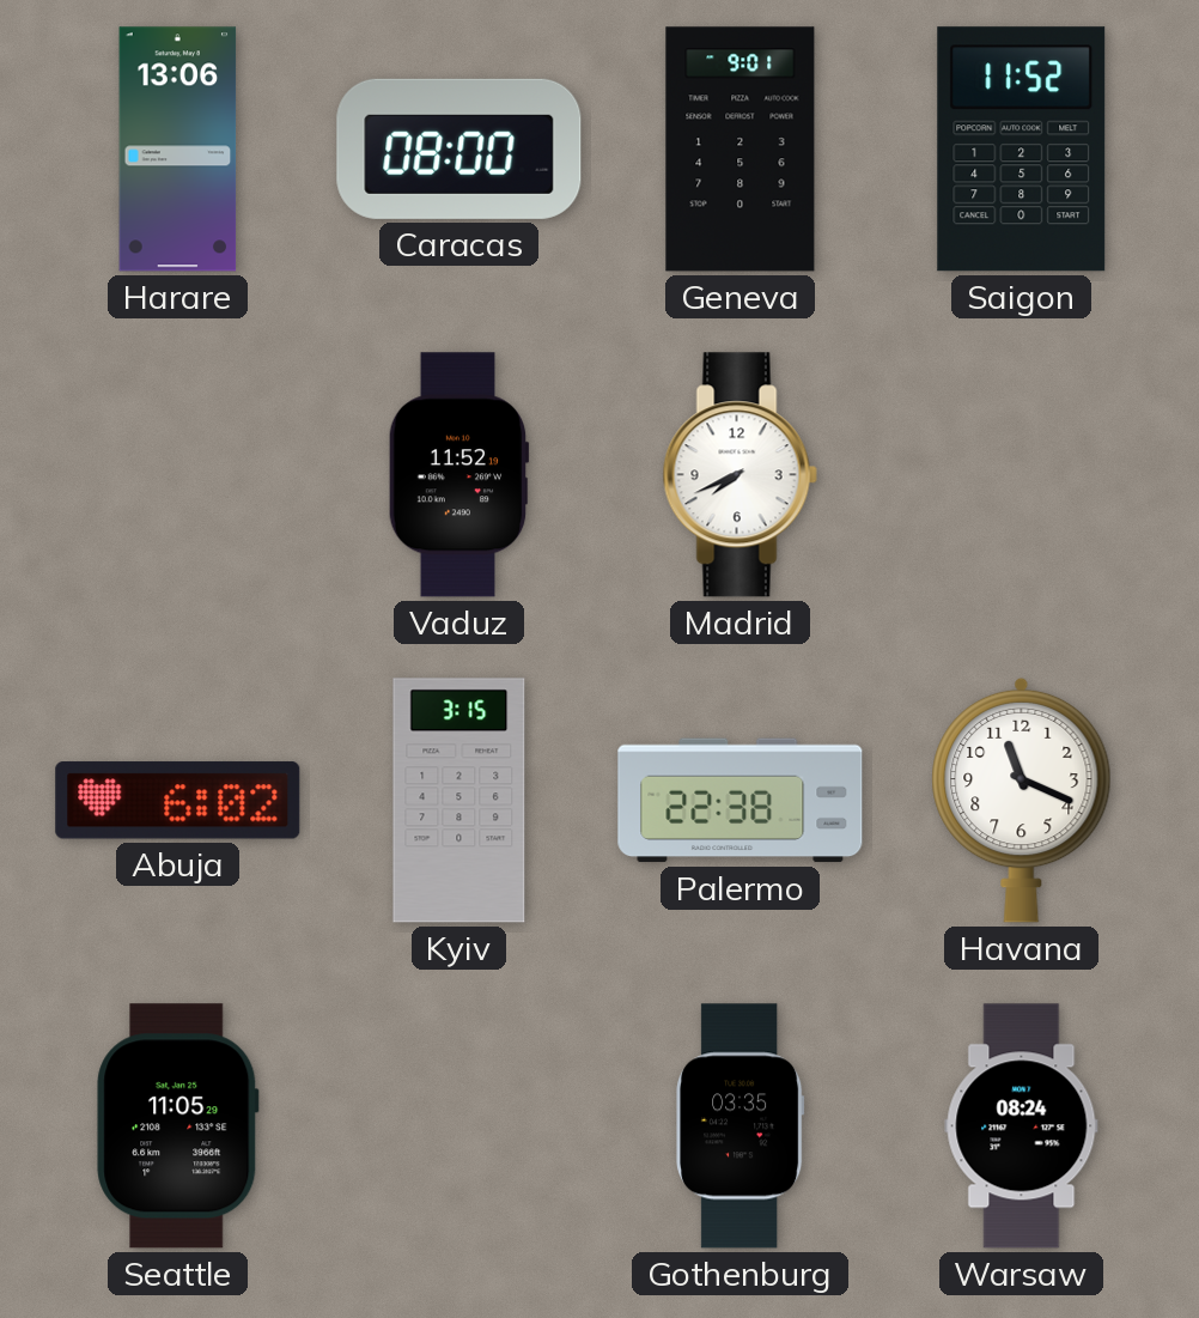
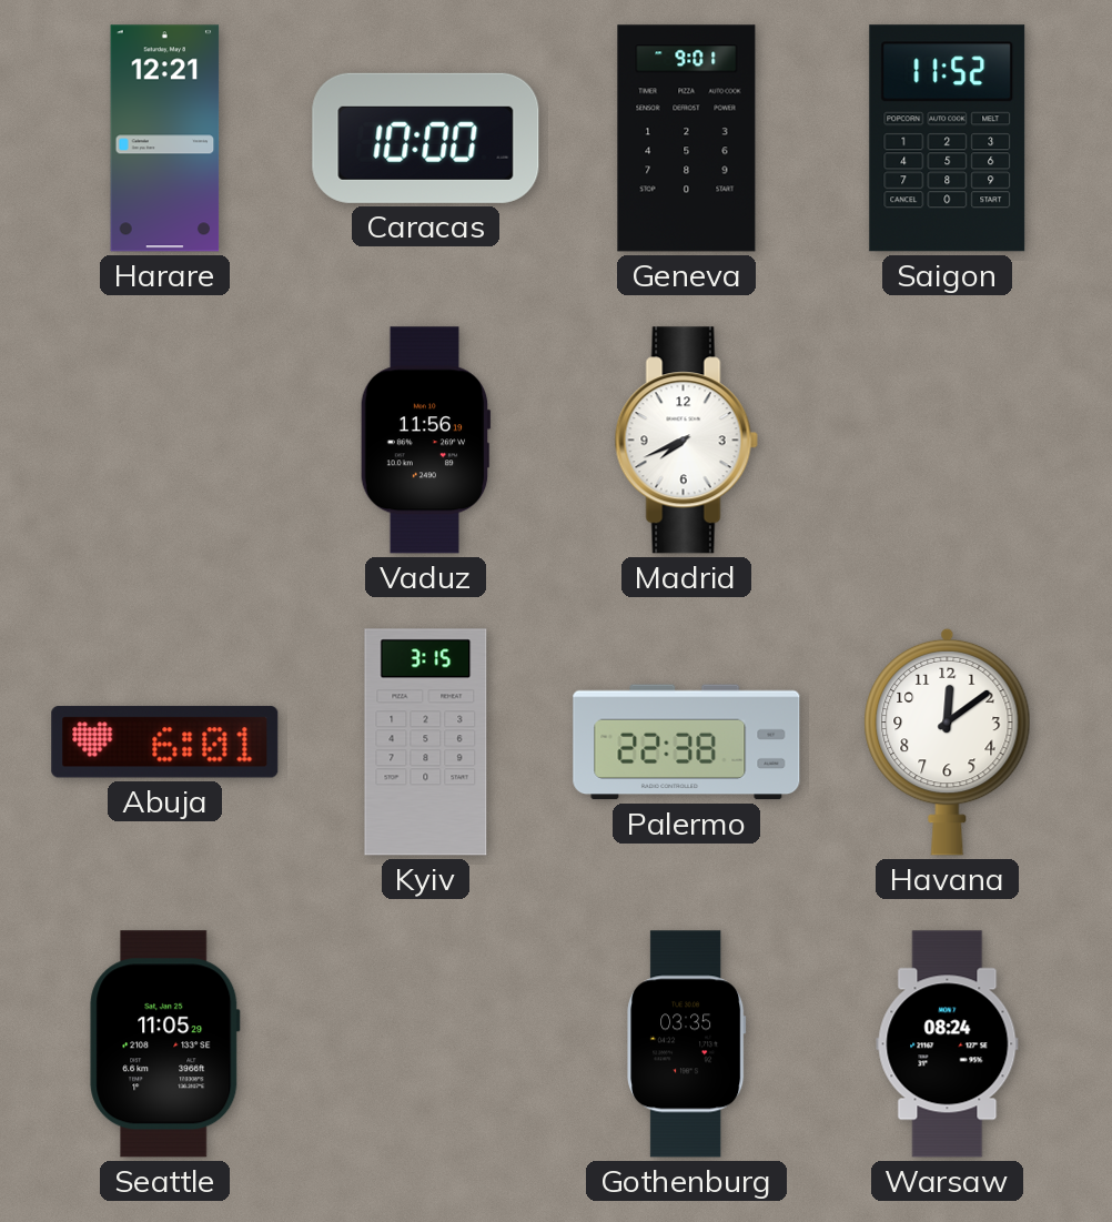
Harare: 13:06 -> 12:21 (165, 139)
Caracas: 08:00 -> 10:00 (426, 138)
Vaduz: 11:52 -> 11:56 (425, 441)
Abuja: 6:02 -> 6:01 (165, 743)
Havana: 11:19 -> 12:09 (948, 741)
